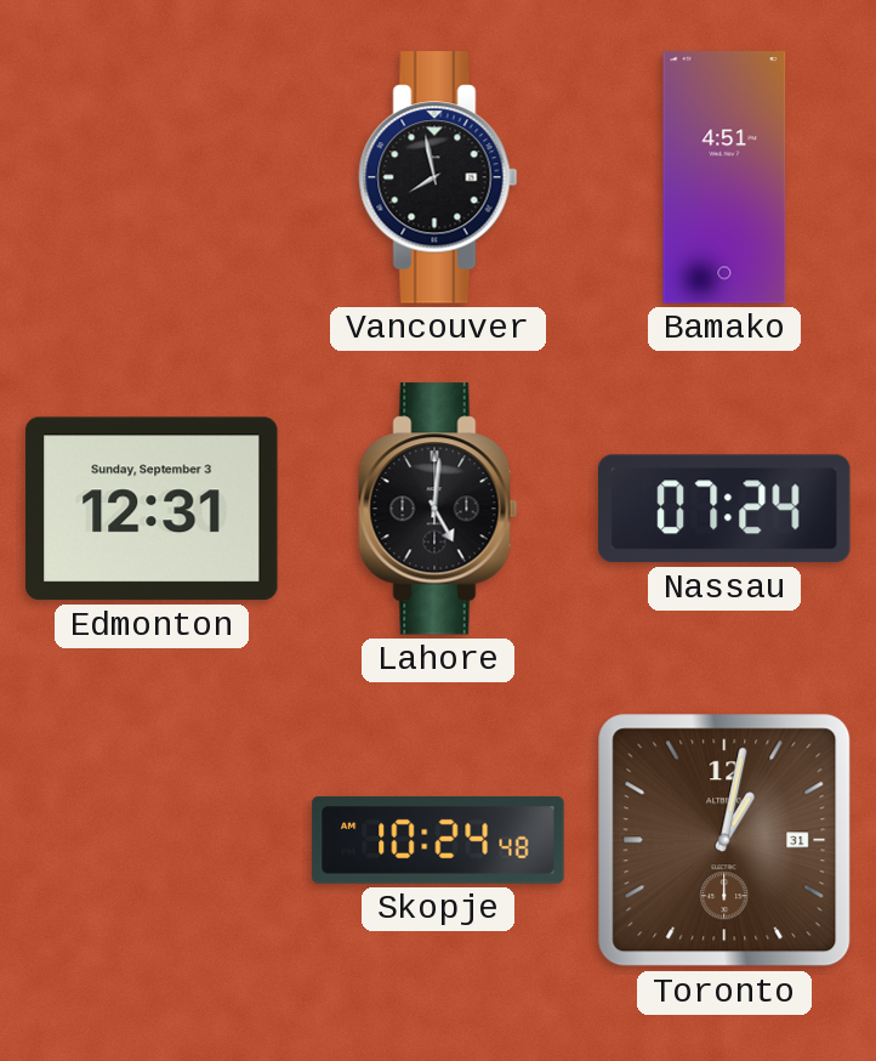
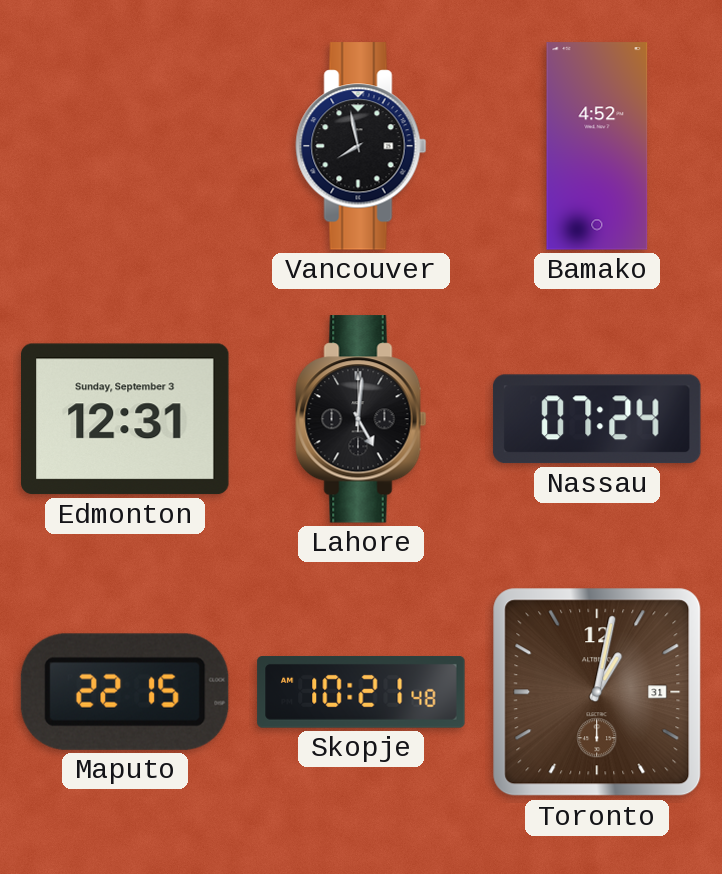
Bamako: 4:51 -> 4:52 (597, 146)
Maputo: none -> 22:15 (125, 692)
Skopje: 10:24 -> 10:21 (361, 693)
